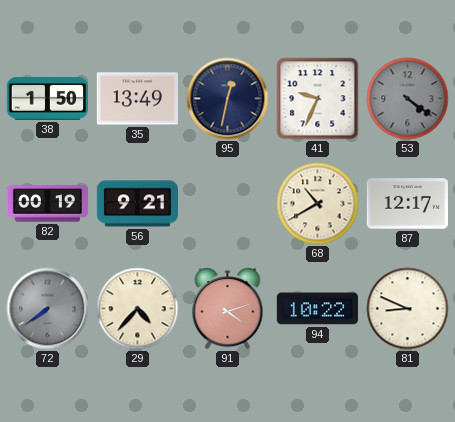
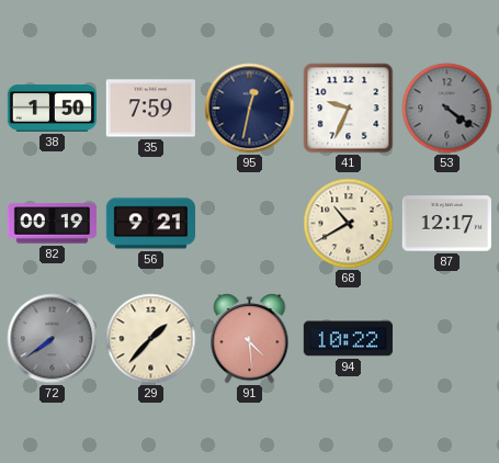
35: 13:49 -> 7:59 (150, 109)
29: 4:37 -> 1:37 (151, 339)
91: 4:12 -> 4:29 (250, 339)
81: 8:49 -> none (408, 309)
